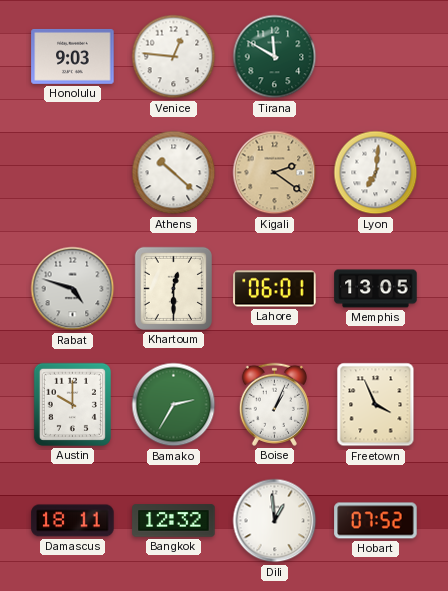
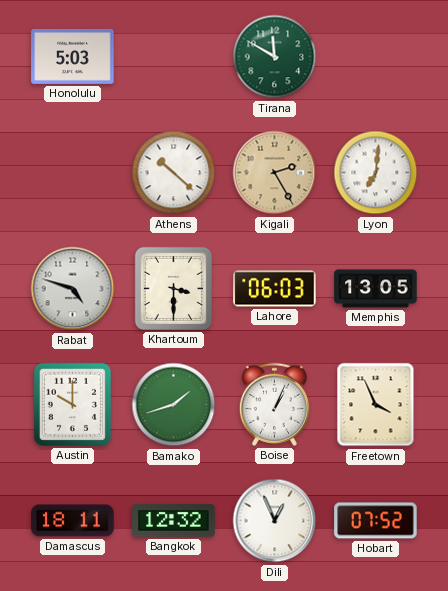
Honolulu: 9:03 -> 5:03 (73, 56)
Venice: 12:46 -> none (174, 57)
Kigali: 2:21 -> 2:25 (275, 173)
Khartoum: 12:30 -> 3:30 (173, 288)
Lahore: 06:01 -> 06:03 (275, 289)
Bamako: 2:35 -> 1:42 (174, 405)
Dili: 12:59 -> 12:56 (275, 521)
